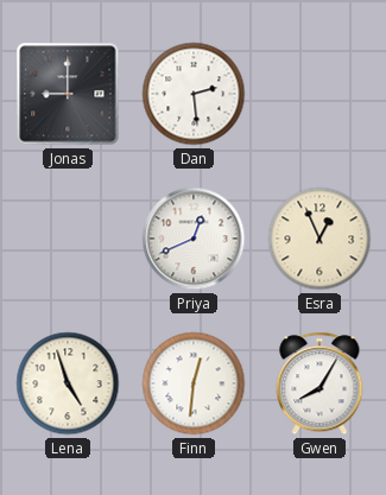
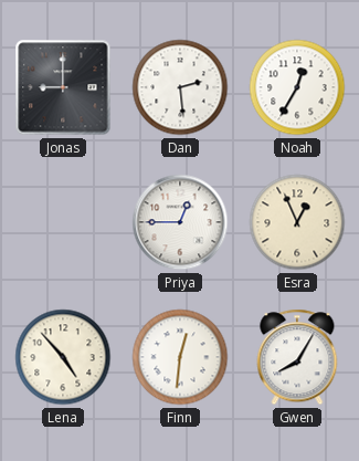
Noah: none -> 12:35 (297, 87)
Priya: 12:41 -> 12:45 (180, 222)
Lena: 4:57 -> 4:53 (63, 357)
